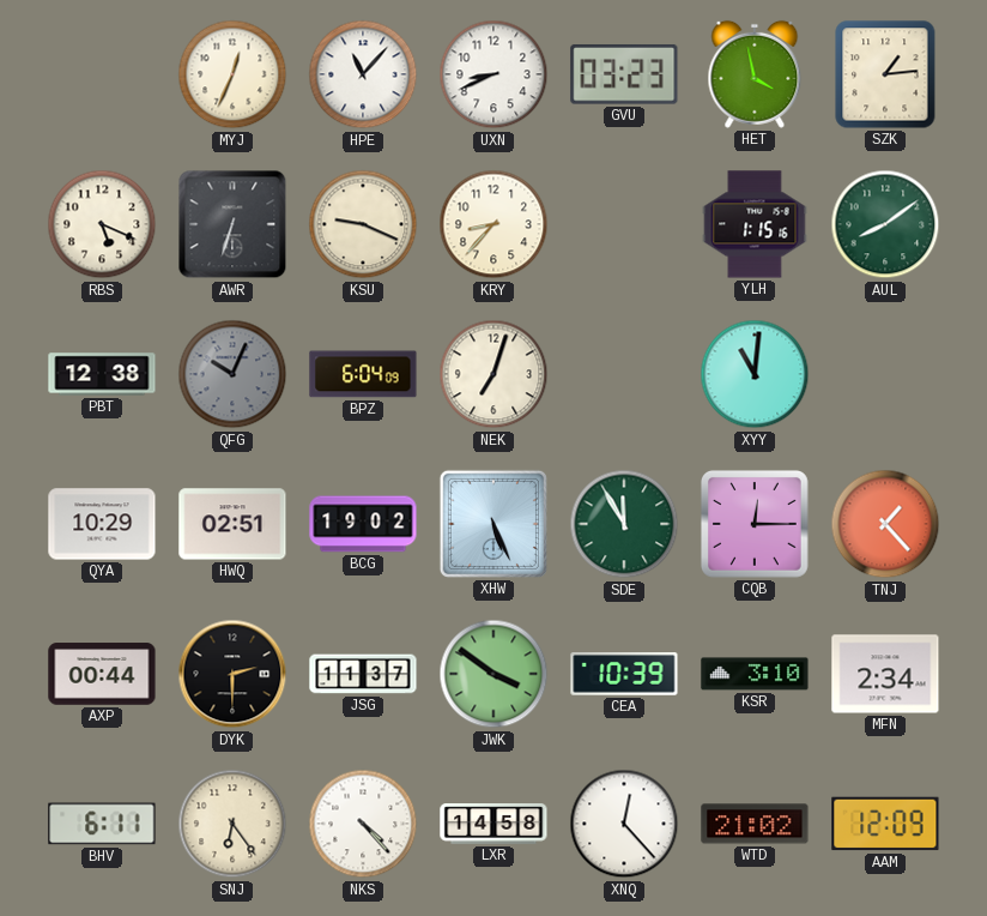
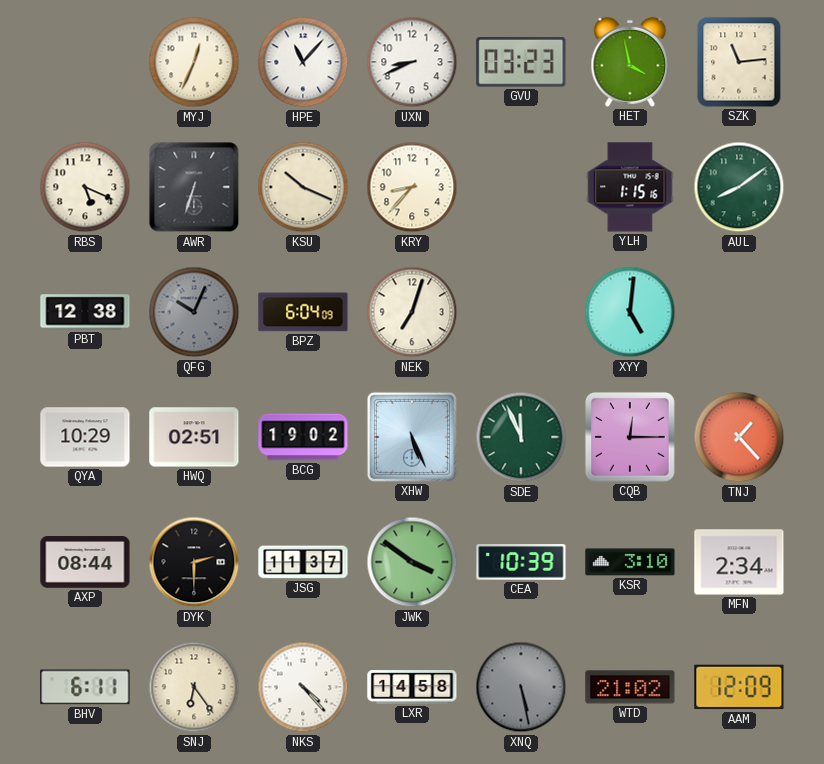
SZK: 1:14 -> 11:14 (739, 62)
KSU: 9:19 -> 10:19 (303, 187)
XYY: 11:01 -> 5:01 (630, 312)
SDE: 11:55 -> 11:56 (521, 437)
AXP: 00:44 -> 08:44 (85, 562)
XNQ: 12:23 -> 5:28 (521, 687)
XNQ dial: white -> grey (521, 687)
